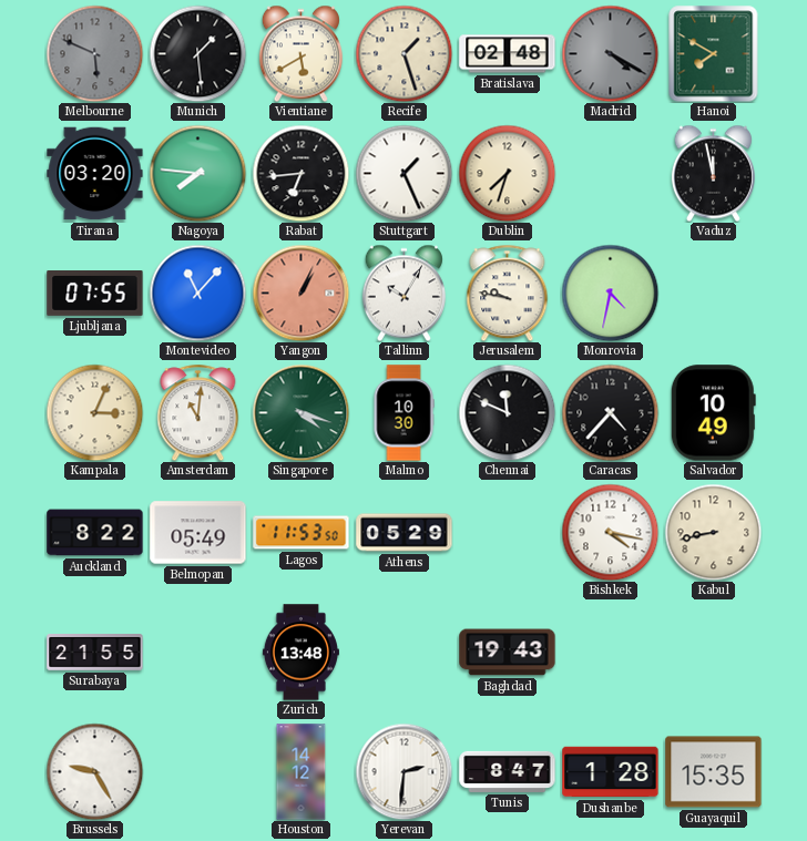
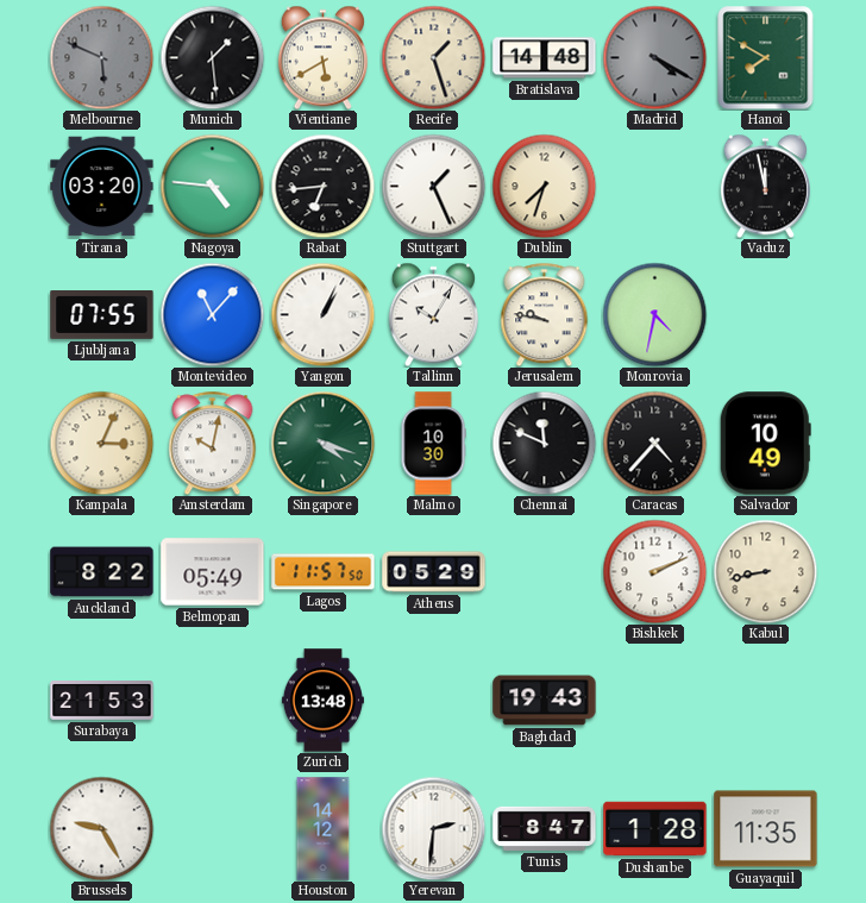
Bratislava: 02:48 -> 14:48 (545, 58)
Nagoya: 7:46 -> 4:46 (212, 186)
Yangon dial: salmon -> white (322, 314)
Amsterdam: 11:01 -> 10:02 (213, 443)
Lagos: 11:53 -> 11:57 (324, 572)
Bishkek: 4:17 -> 2:11 (654, 571)
Surabaya: 21:55 -> 21:53 (102, 701)
Guayaquil: 15:35 -> 11:35 (766, 829)
